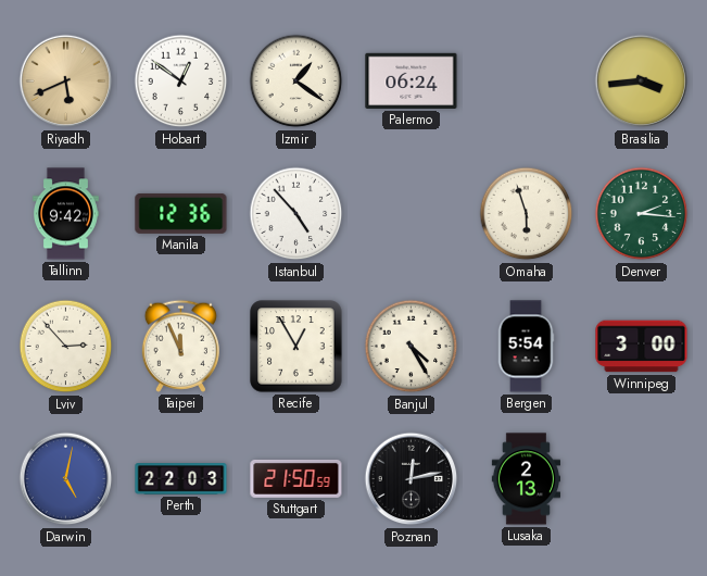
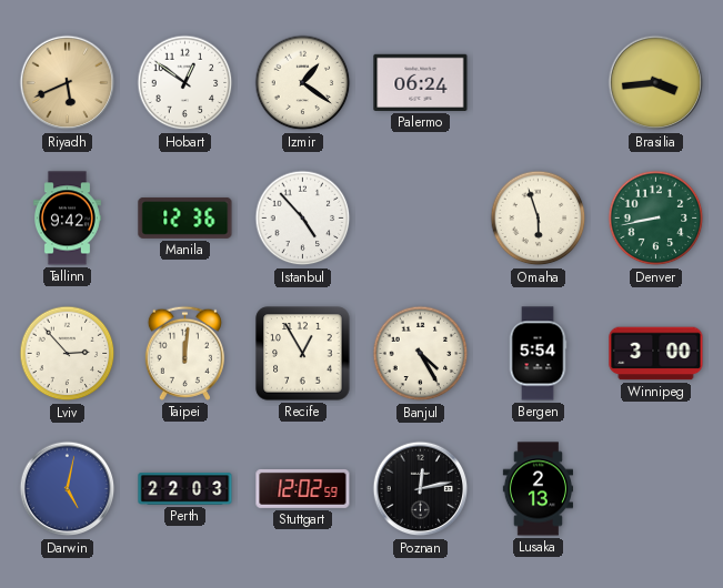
Denver: 2:16 -> 8:43 (656, 219)
Taipei: 11:56 -> 12:01 (184, 353)
Stuttgart: 21:50 -> 12:02 (303, 488)
